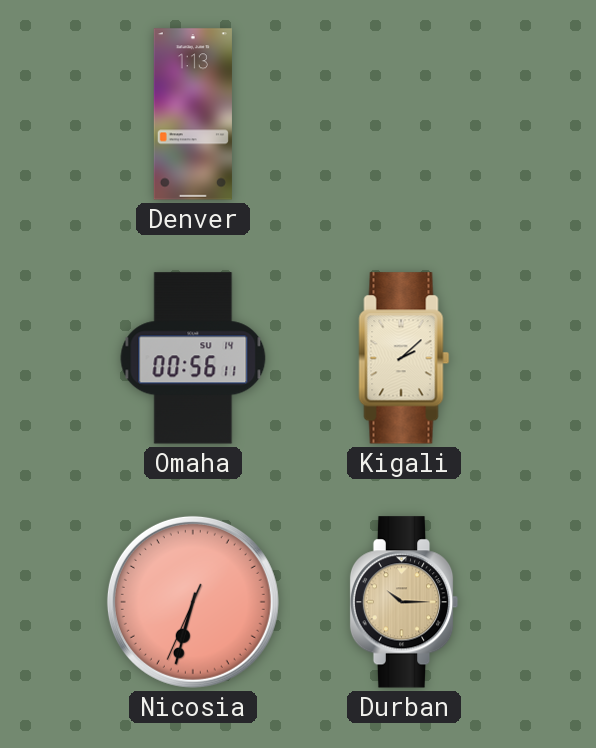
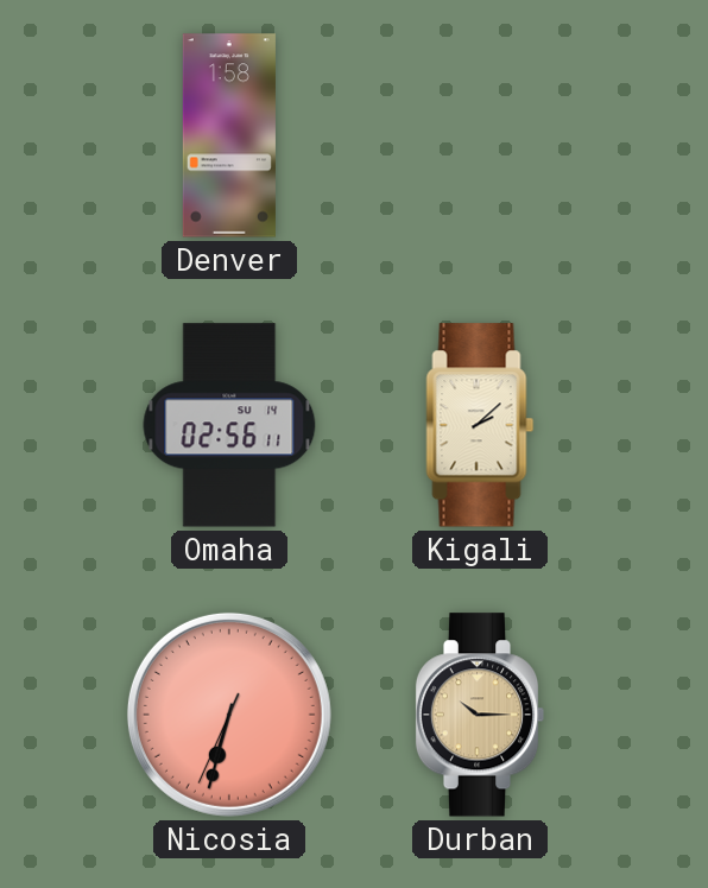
Denver: 1:13 -> 1:58 (229, 135)
Omaha: 00:56 -> 02:56 (229, 425)
